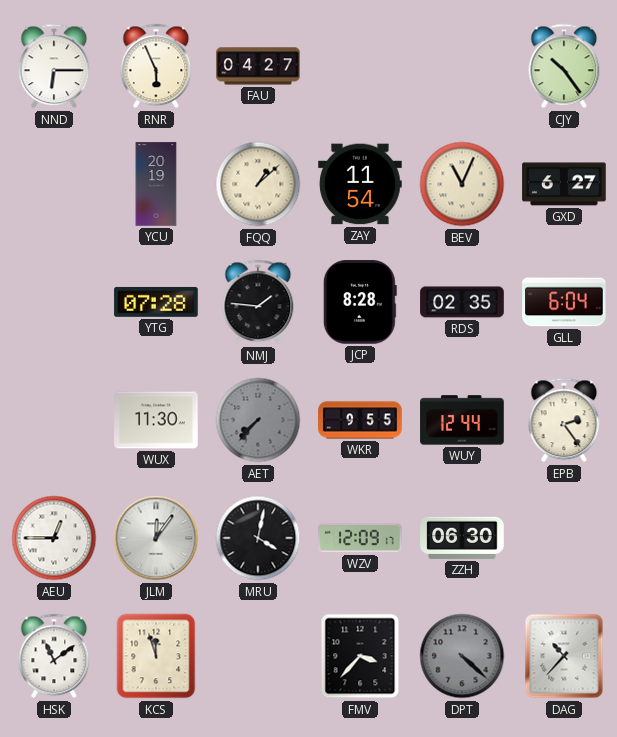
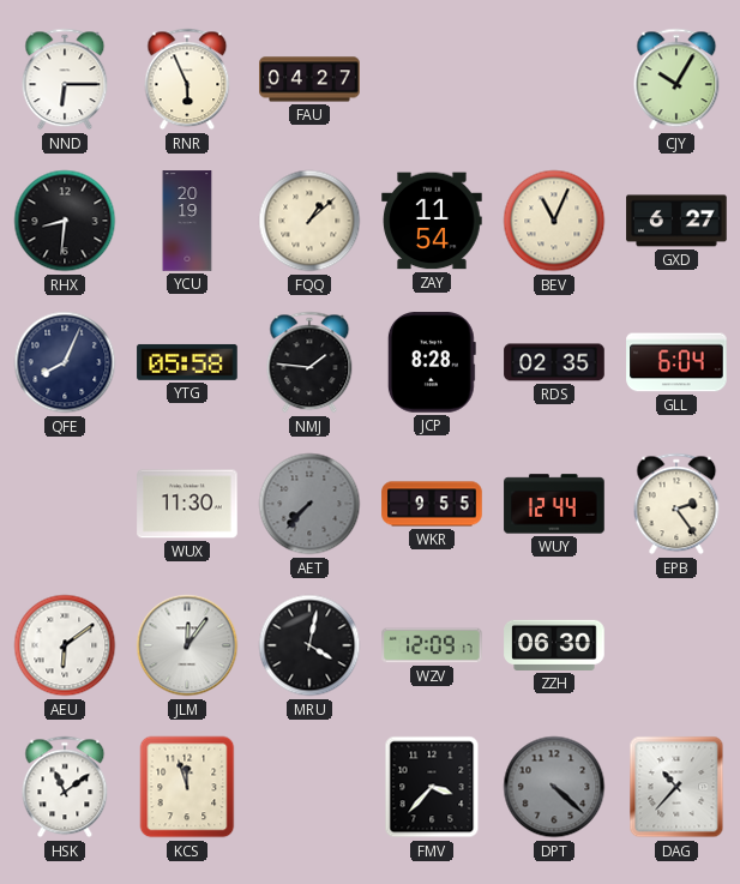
CJY: 10:24 -> 10:05 (676, 79)
RHX: none -> 8:31 (65, 221)
QFE: none -> 8:04 (65, 362)
YTG: 07:28 -> 05:58 (187, 362)
AEU: 12:45 -> 6:09 (65, 645)
